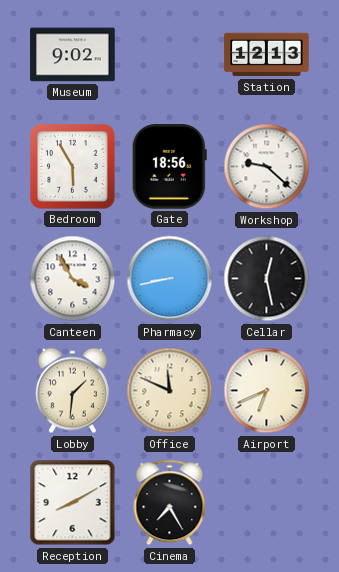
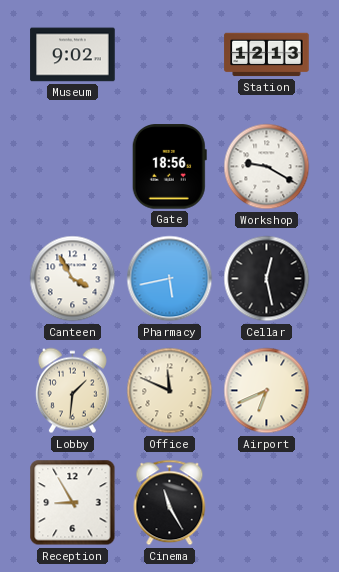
Bedroom: 5:55 -> none (73, 167)
Workshop: 9:22 -> 9:20 (267, 167)
Pharmacy: 8:43 -> 5:43 (170, 279)
Reception: 8:10 -> 8:55 (73, 503)
Cinema: 7:25 -> 11:25 (170, 503)
